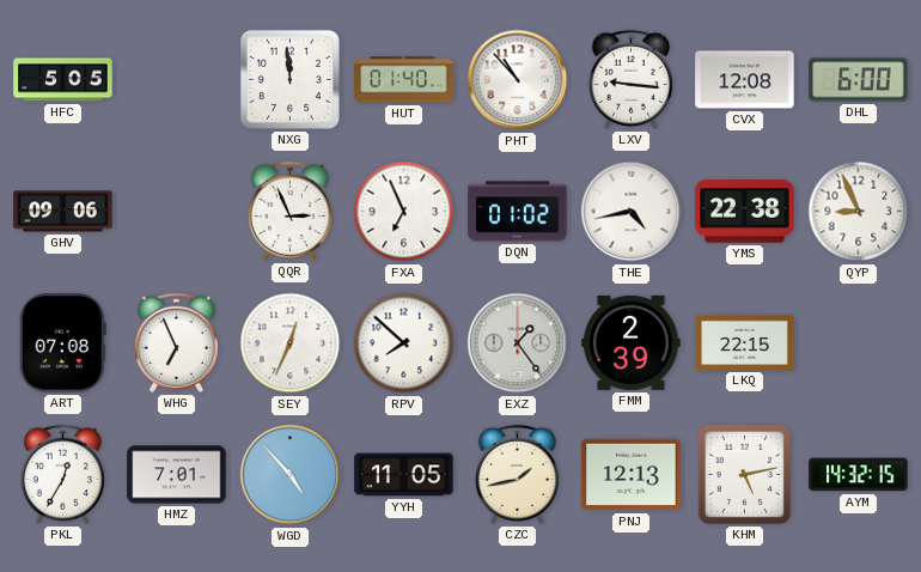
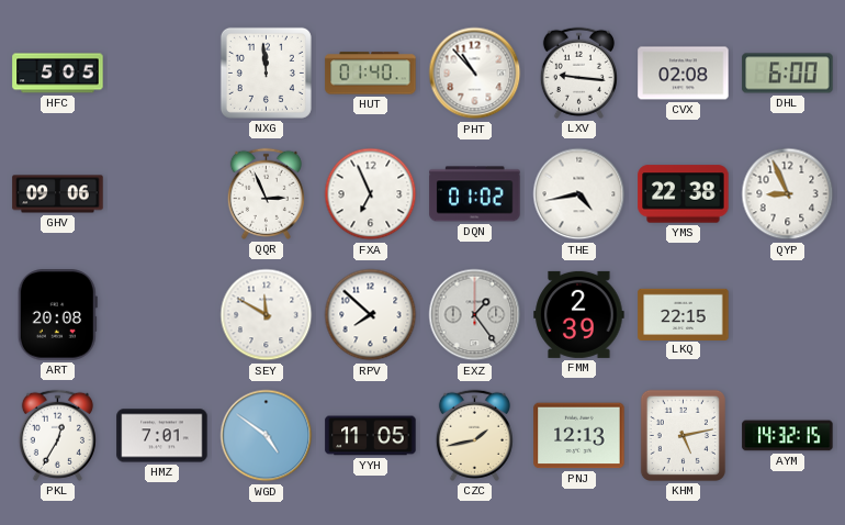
CVX: 12:08 -> 02:08 (684, 74)
ART: 07:08 -> 20:08 (57, 315)
WHG: 6:56 -> none (176, 342)
SEY: 12:34 -> 11:50 (267, 315)
WGD: 4:53 -> 4:51 (267, 436)
